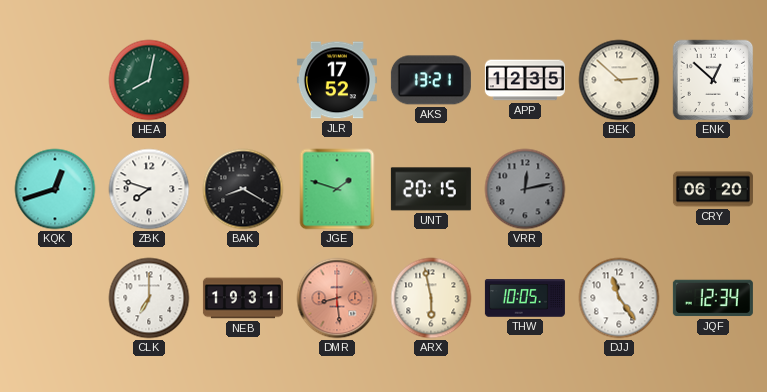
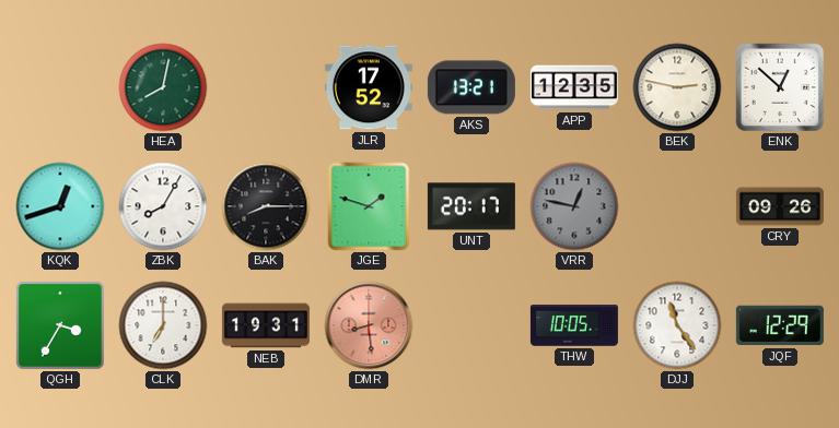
BEK: 2:52 -> 2:47 (677, 87)
ZBK: 7:48 -> 8:05 (163, 206)
BAK: 8:20 -> 8:15 (266, 206)
UNT: 20:15 -> 20:17 (471, 206)
VRR: 12:13 -> 12:47 (574, 206)
CRY: 06:20 -> 09:26 (780, 206)
QGH: none -> 3:35 (60, 325)
ARX: 5:58 -> none (431, 298)
JQF: 12:34 -> 12:29 (780, 325)
